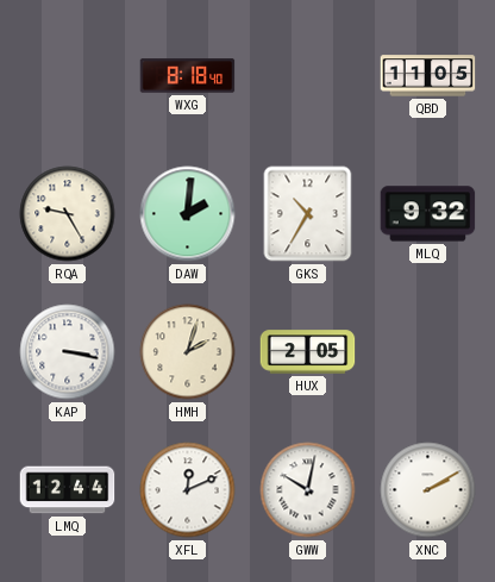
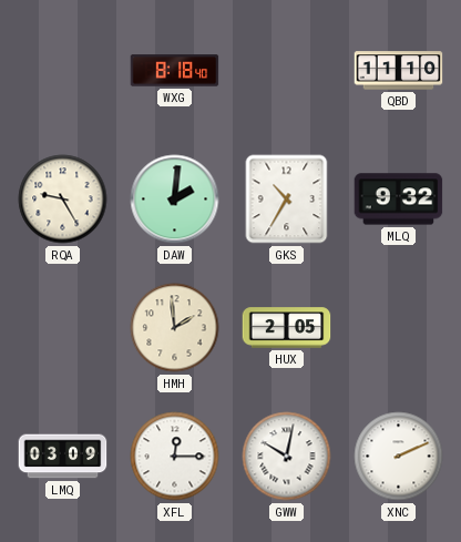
QBD: 11:05 -> 11:10 (399, 71)
KAP: 3:17 -> none (68, 352)
HMH: 2:03 -> 1:59 (175, 328)
LMQ: 12:44 -> 03:09 (63, 457)
XFL: 12:11 -> 12:15 (175, 457)
XNC: 2:10 -> 2:11 (399, 457)
